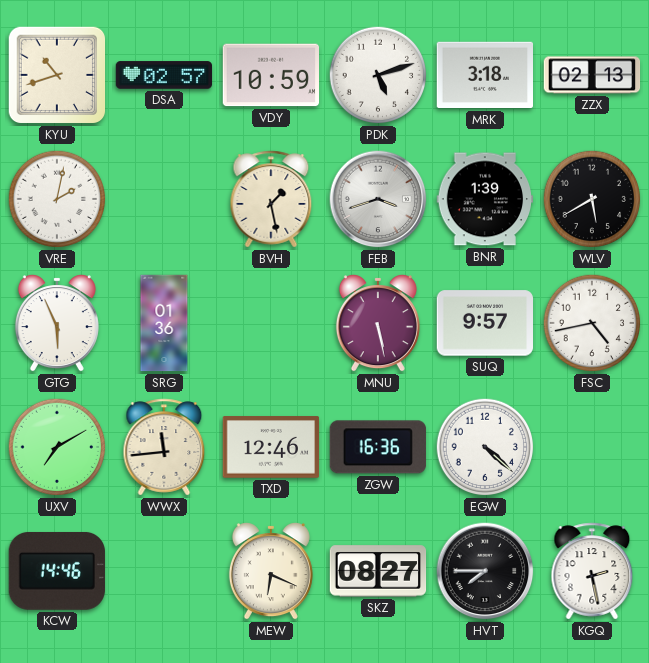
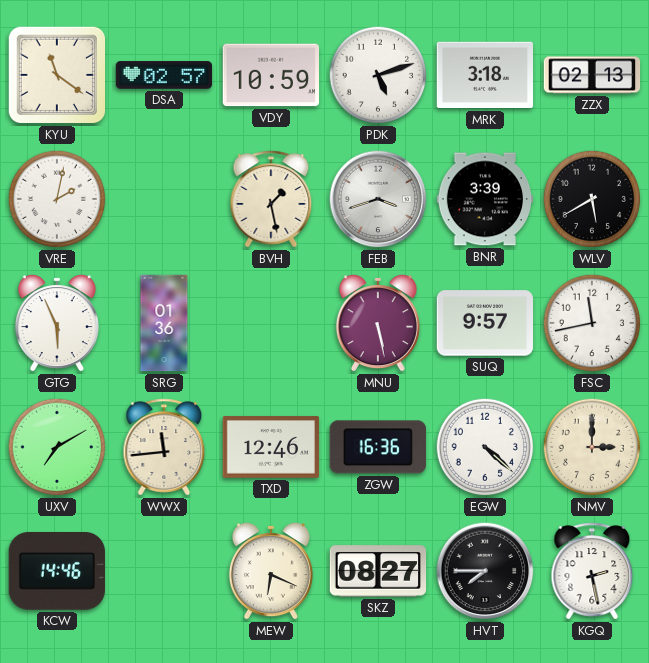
KYU: 10:42 -> 11:21 (57, 75)
BNR: 1:39 -> 3:39 (485, 199)
FSC: 4:43 -> 11:43 (592, 323)
NMV: none -> 3:00 (592, 447)
